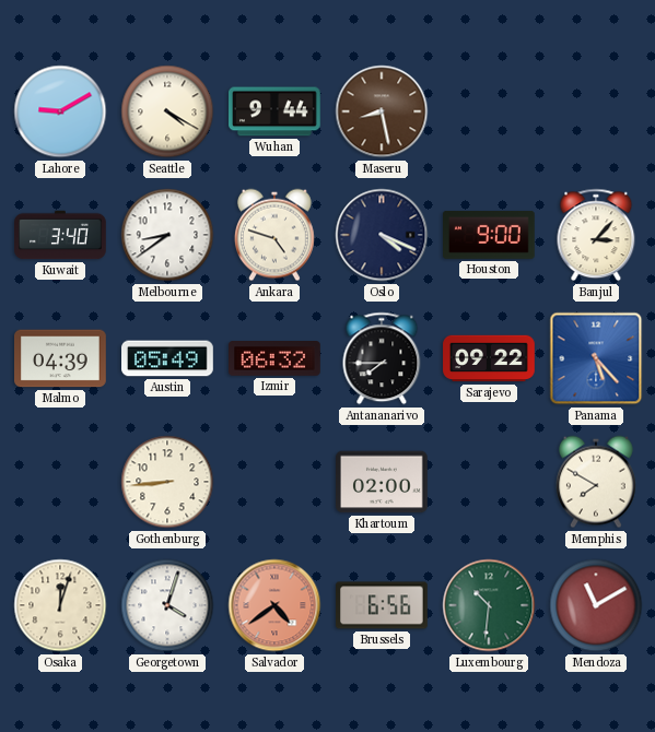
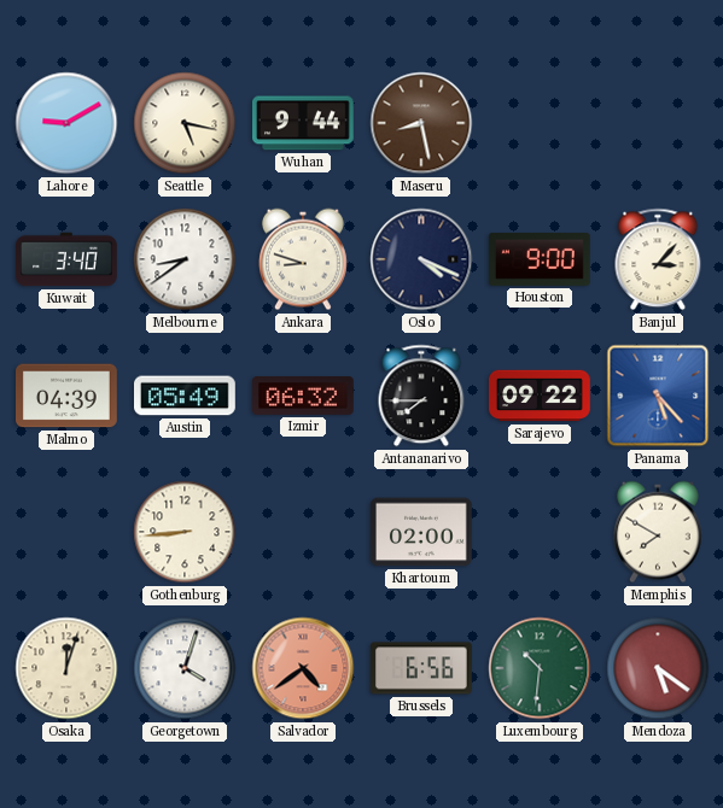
Seattle: 4:20 -> 5:17 (185, 123)
Ankara: 4:48 -> 8:48 (303, 259)
Mendoza: 11:10 -> 5:21 (658, 668)
